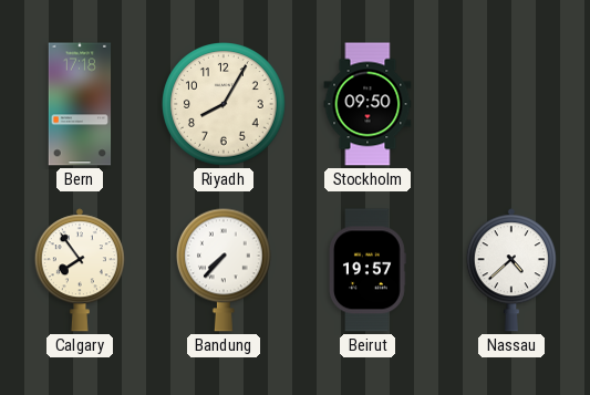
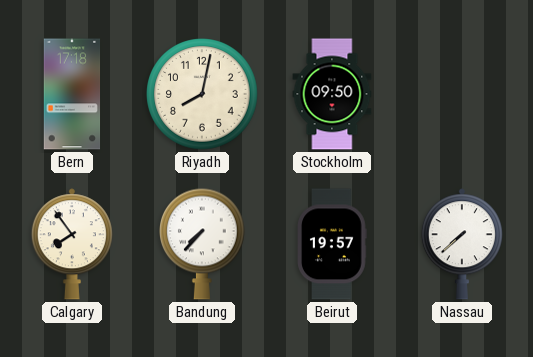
Riyadh: 8:05 -> 8:02 (202, 94)
Nassau: 4:38 -> 7:38 (462, 244)
